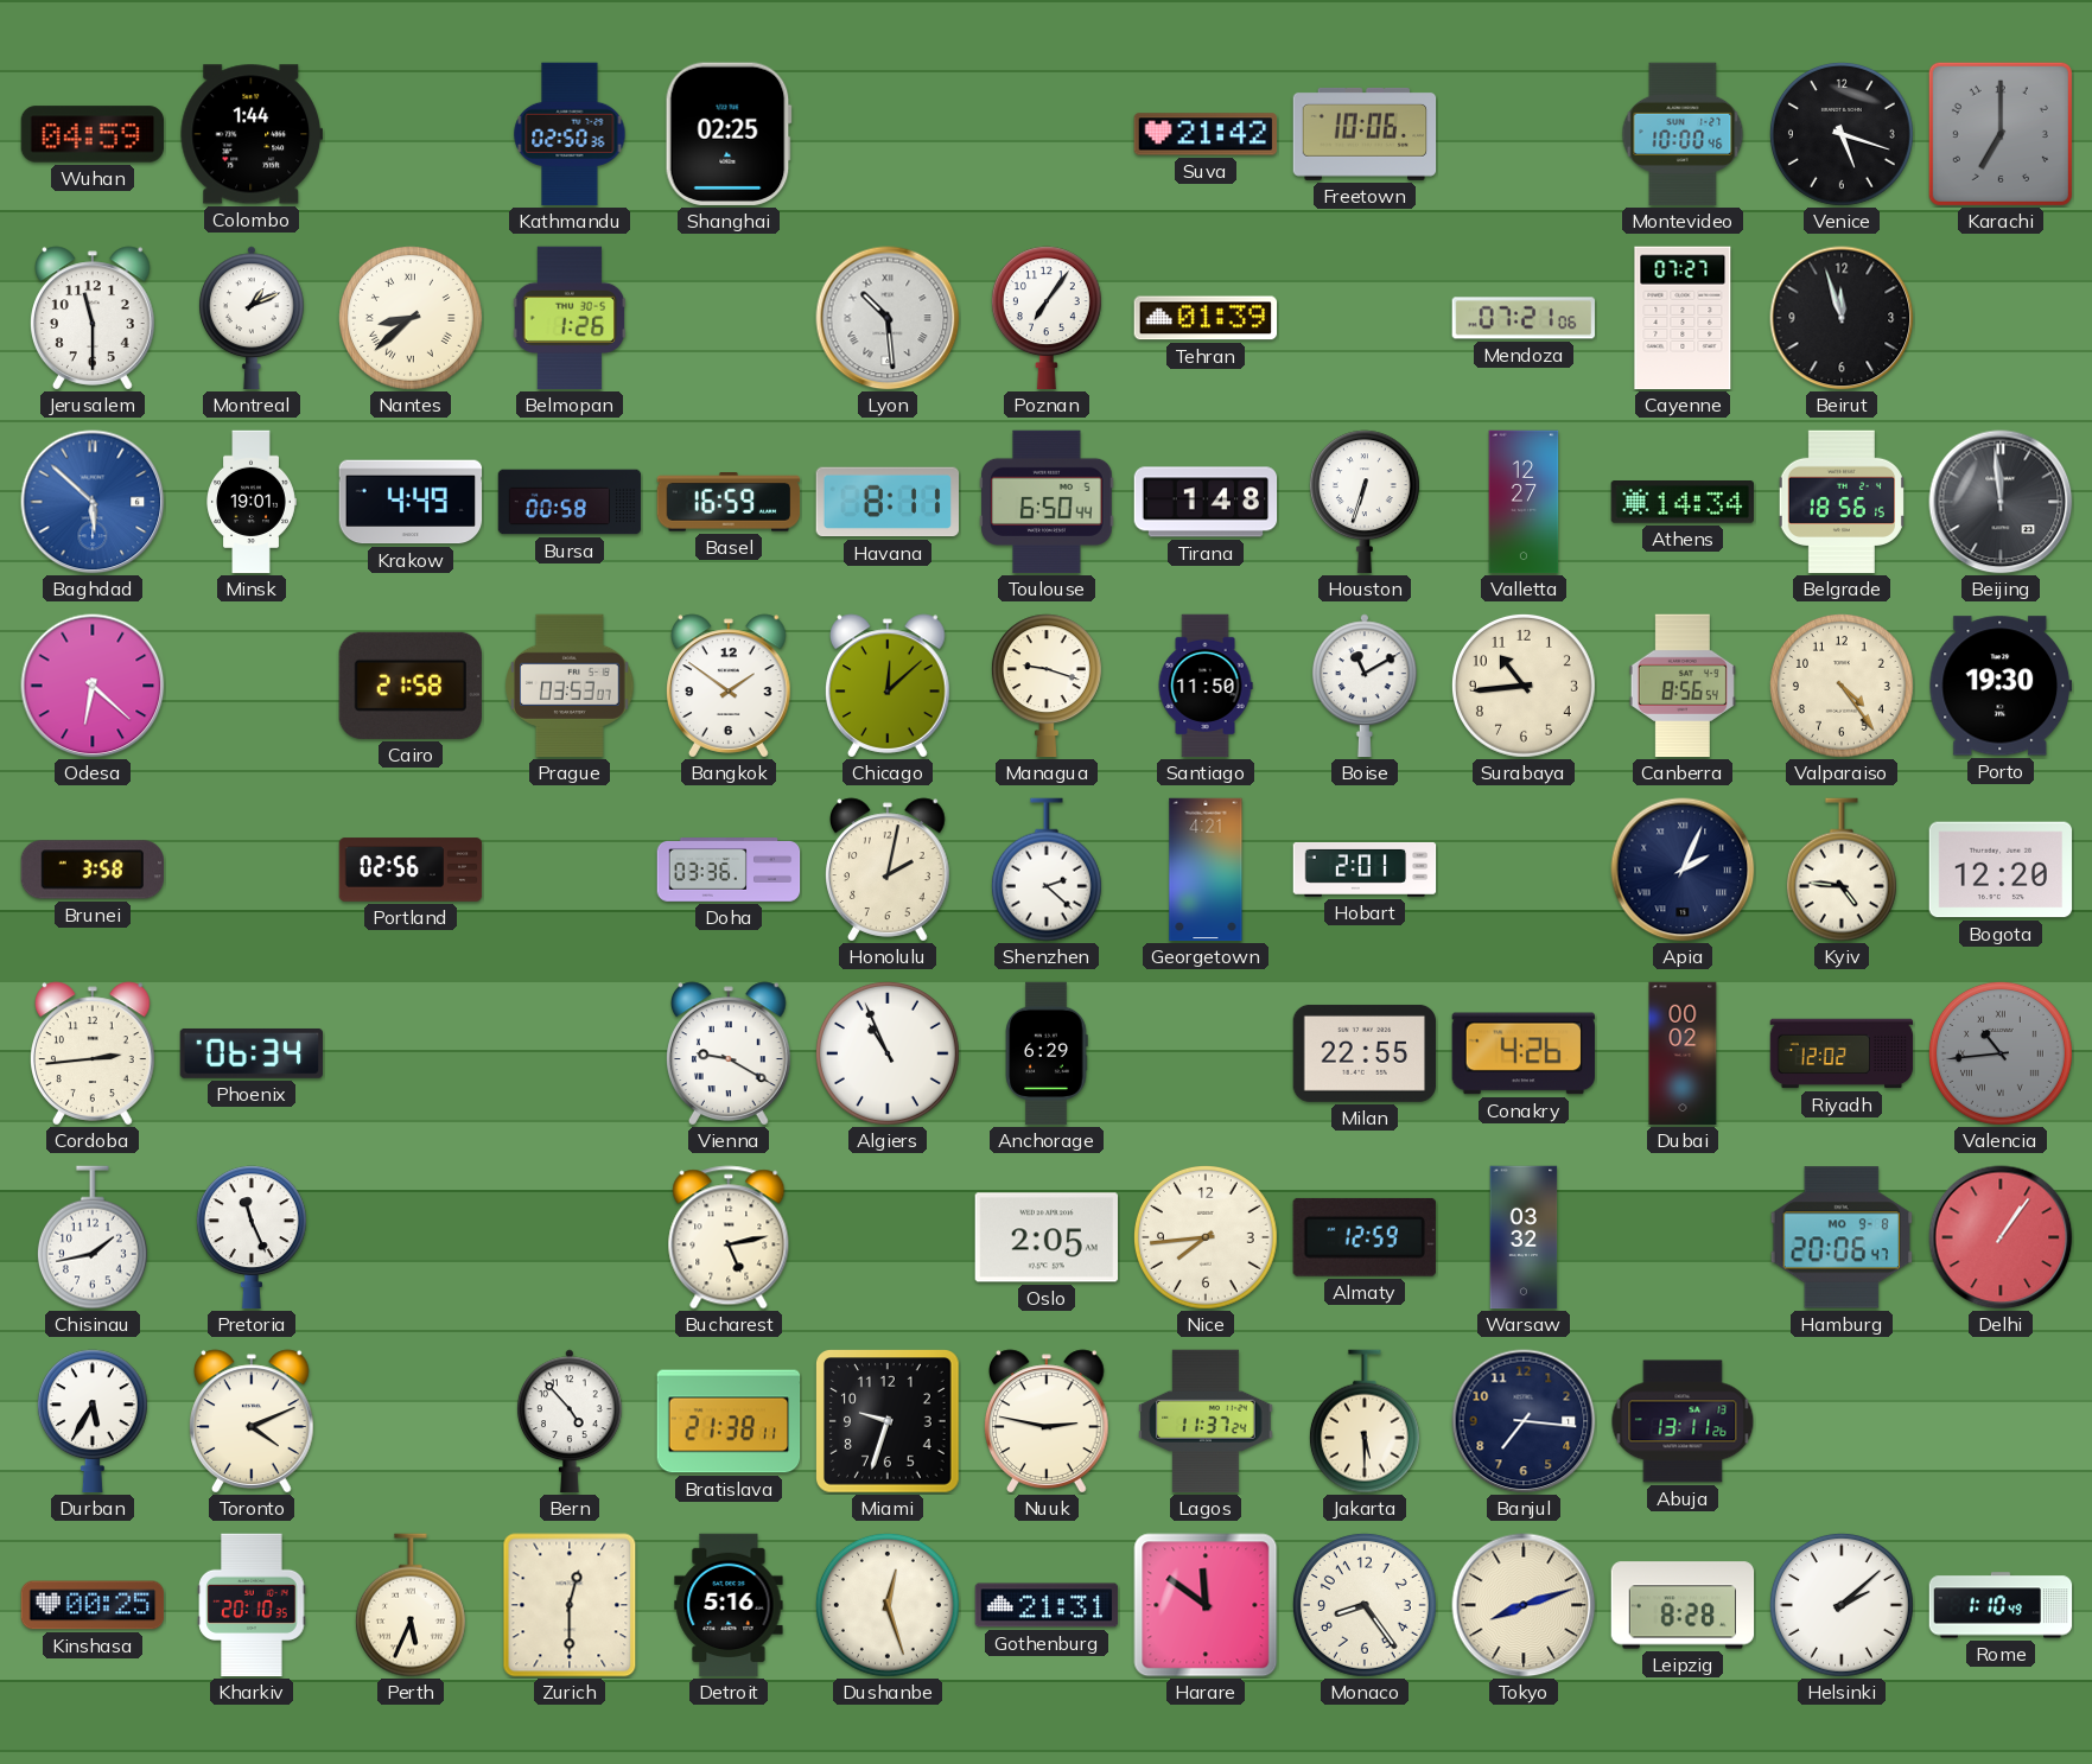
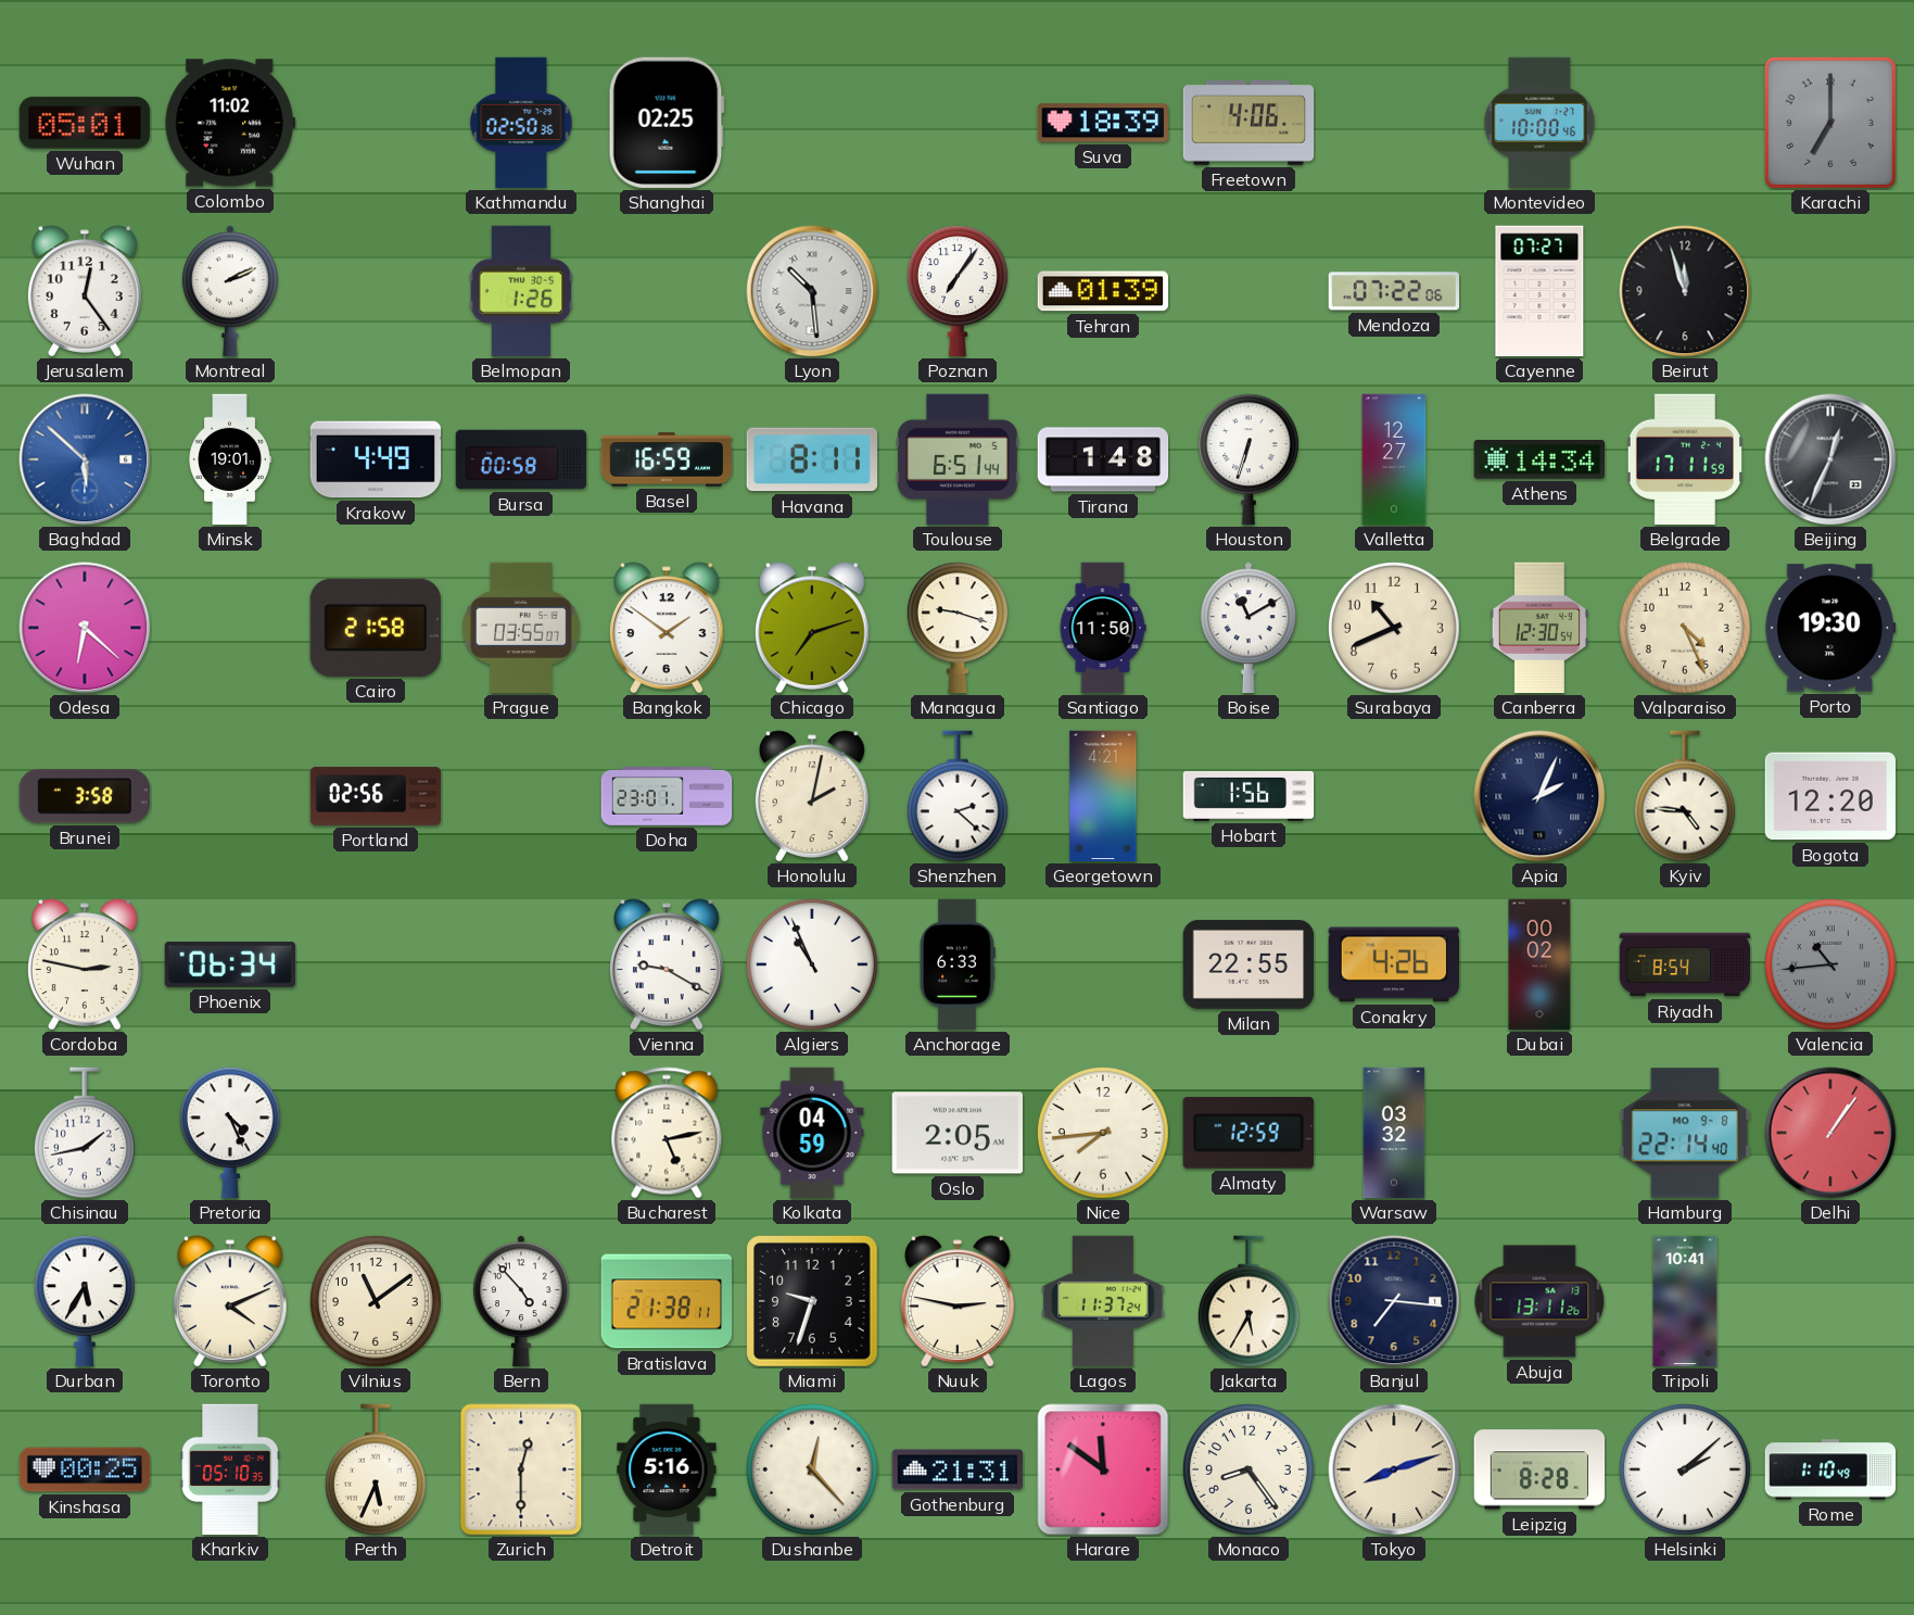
Wuhan: 04:59 -> 05:01 (85, 123)
Colombo: 1:44 -> 11:02 (229, 123)
Suva: 21:42 -> 18:39 (1102, 123)
Freetown: 10:06 -> 4:06 (1248, 123)
Venice: 5:18 -> none (1842, 134)
Jerusalem: 11:30 -> 12:24 (86, 291)
Montreal: 1:11 -> 2:11 (230, 291)
Nantes: 8:38 -> none (411, 318)
Mendoza: 07:21 -> 07:22 (1393, 291)
Toulouse: 6:50 -> 6:51 (958, 459)
Belgrade: 18:56 -> 17:11 (1685, 459)
Beijing: 11:59 -> 12:34 (1830, 459)
Prague: 03:53 -> 03:55 (521, 628)
Chicago: 12:08 -> 7:12 (813, 628)
Surabaya: 10:44 -> 10:41 (1394, 628)
Canberra: 8:56 -> 12:30 (1539, 628)
Valparaiso: 4:24 -> 4:26 (1685, 628)
Doha: 03:36 -> 23:01 (667, 797)
Hobart: 2:01 -> 1:56 (1248, 796)
Cordoba: 2:44 -> 2:47 (86, 964)
Anchorage: 6:29 -> 6:33 (958, 964)
Riyadh: 12:02 -> 8:54 (1685, 964)
Pretoria: 11:26 -> 4:26 (230, 1133)
Kolkata: none -> 04:59 (812, 1133)
Hamburg: 20:06 -> 22:14 (1684, 1133)
Vilnius: none -> 11:09 (376, 1301)
Jakarta: 5:30 -> 5:35 (1248, 1301)
Tripoli: none -> 10:41 (1685, 1301)
Kharkiv: 20:10 -> 05:10 (230, 1469)
Dushanbe: 12:27 -> 12:23 (812, 1469)
